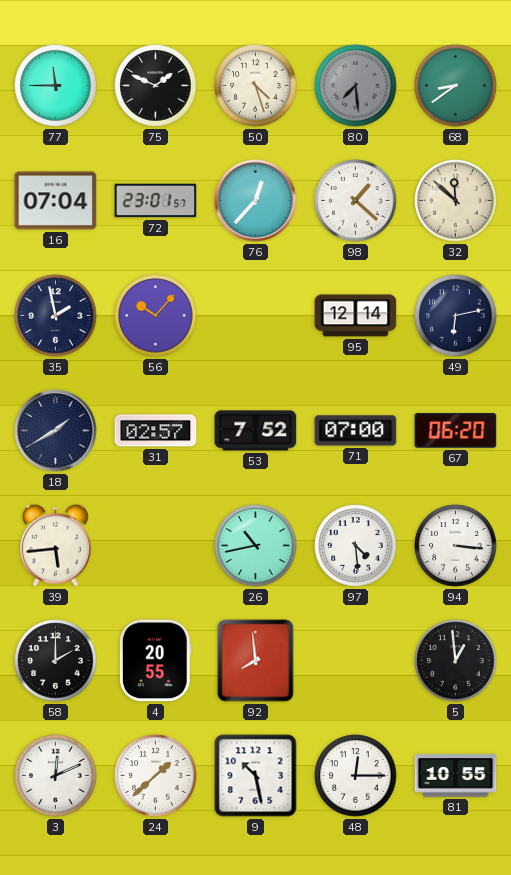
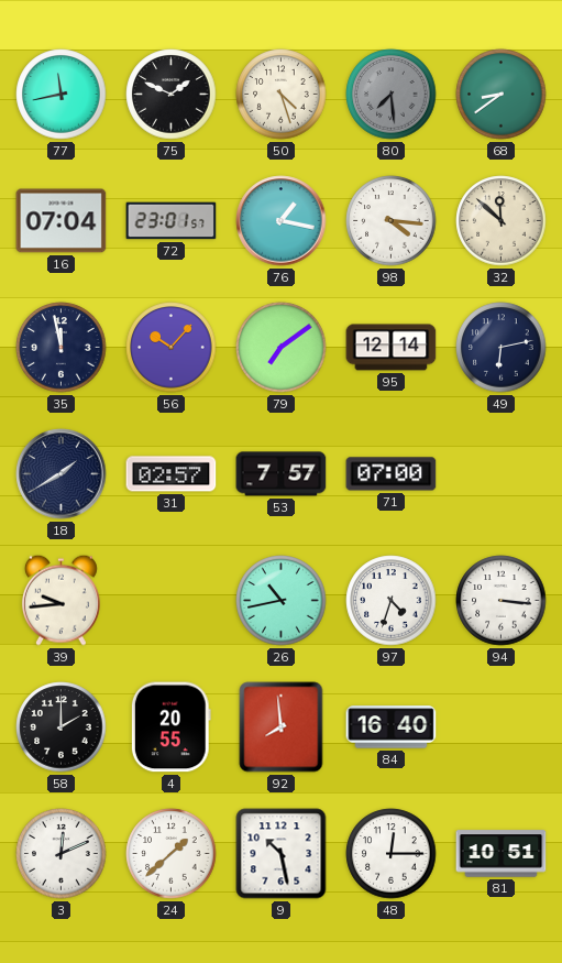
77: 11:45 -> 11:43 (62, 95)
76: 12:37 -> 1:17 (282, 221)
98: 1:22 -> 4:16 (392, 221)
35: 1:58 -> 11:58 (62, 348)
79: none -> 7:09 (282, 348)
53: 7:52 -> 7:57 (282, 474)
67: 06:20 -> none (456, 431)
39: 5:44 -> 9:44 (60, 600)
97: 4:29 -> 4:33 (392, 601)
84: none -> 16:40 (392, 727)
5: 12:59 -> none (456, 661)
81: 10:55 -> 10:51 (502, 854)
